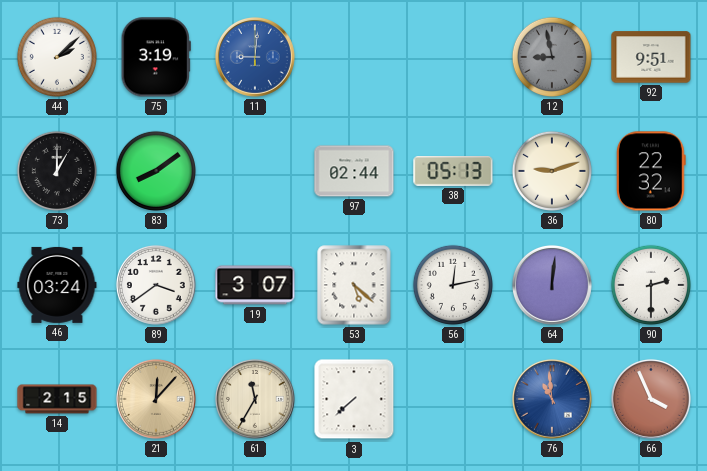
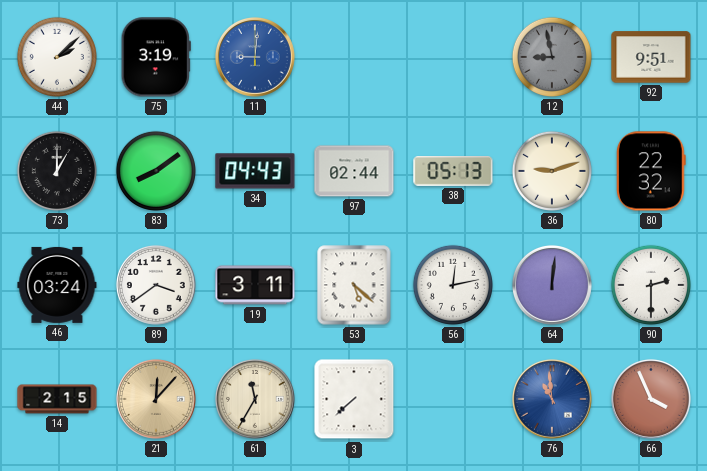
34: none -> 04:43 (255, 171)
19: 3:07 -> 3:11 (255, 285)
